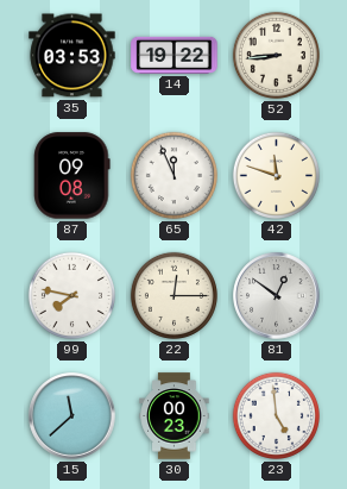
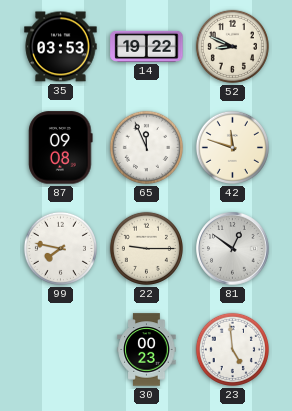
52: 8:44 -> 8:49 (232, 46)
22: 12:15 -> 9:15 (146, 248)
15: 11:38 -> none (72, 416)
